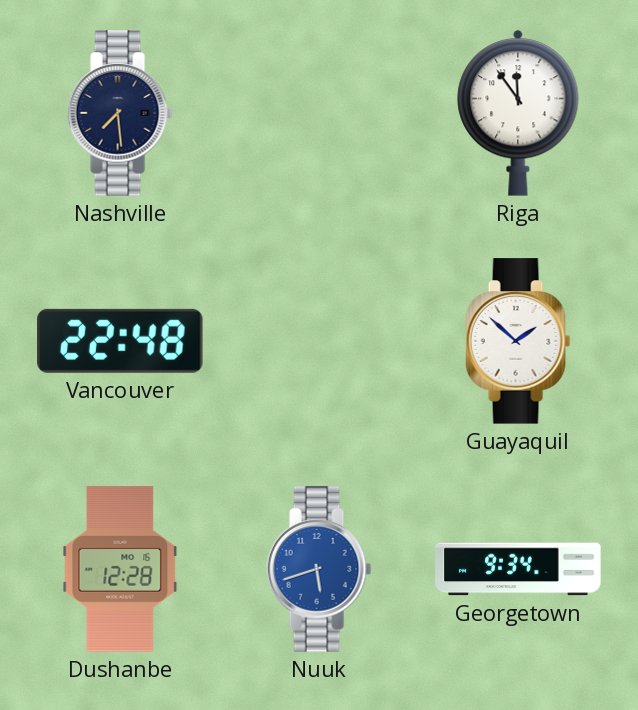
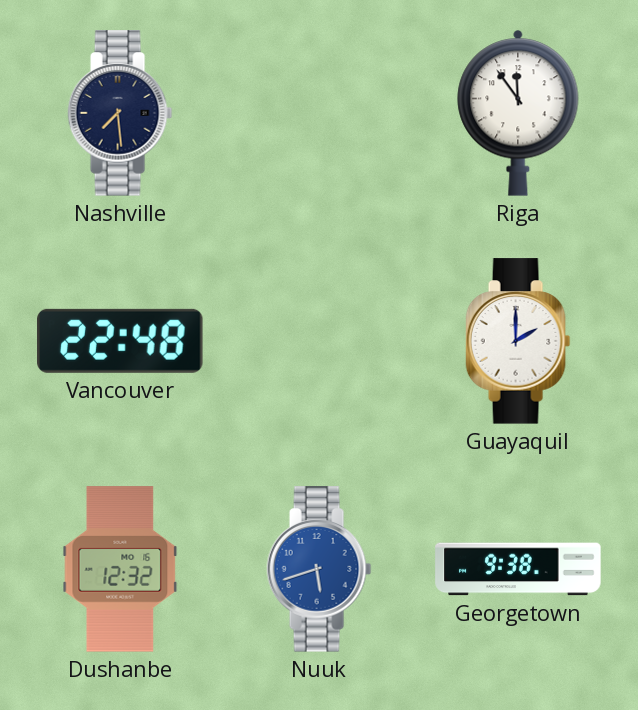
Guayaquil: 1:52 -> 2:00 (518, 341)
Dushanbe: 12:28 -> 12:32 (120, 569)
Georgetown: 9:34 -> 9:38 (518, 569)
